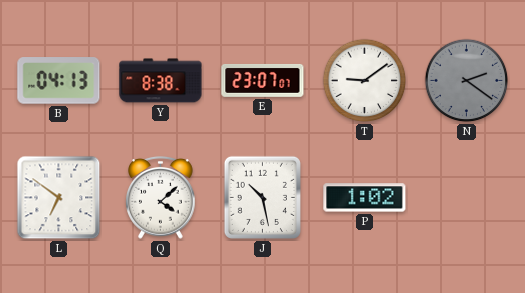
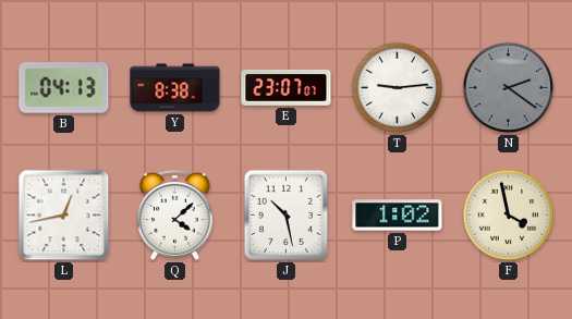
T: 9:09 -> 9:14 (398, 88)
L: 6:51 -> 12:43 (64, 216)
F: none -> 3:58 (509, 216)
